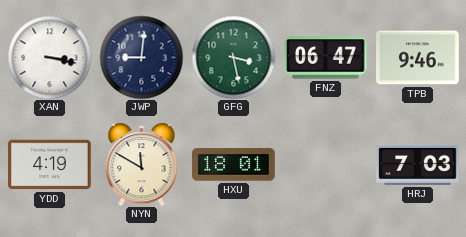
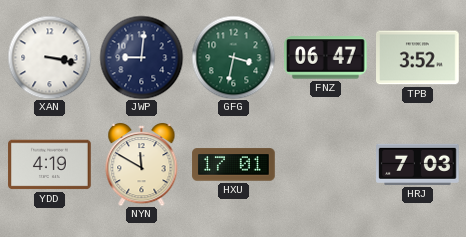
GFG: 3:28 -> 3:32 (233, 57)
TPB: 9:46 -> 3:52 (418, 58)
HXU: 18:01 -> 17:01 (234, 165)
